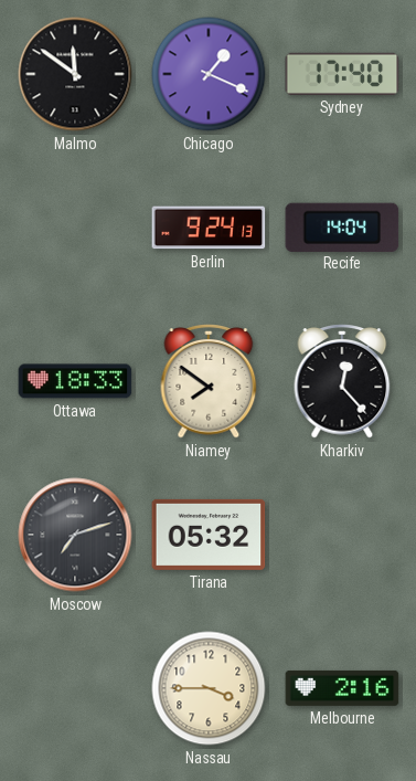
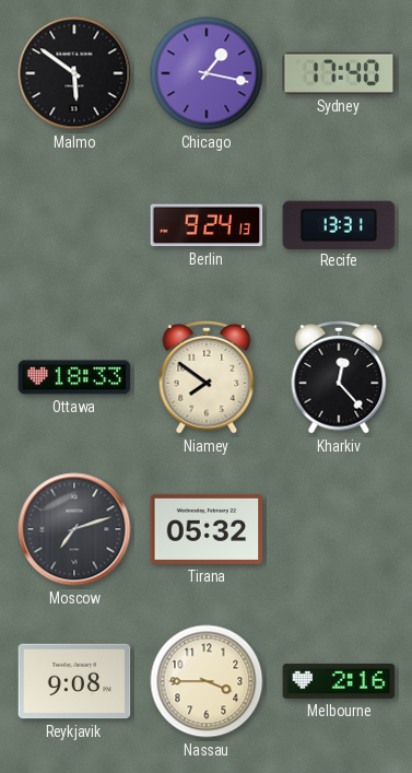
Malmo: 11:51 -> 5:51 (74, 73)
Chicago: 1:19 -> 1:17 (207, 73)
Recife: 14:04 -> 13:31 (339, 224)
Reykjavik: none -> 9:08 (74, 681)
